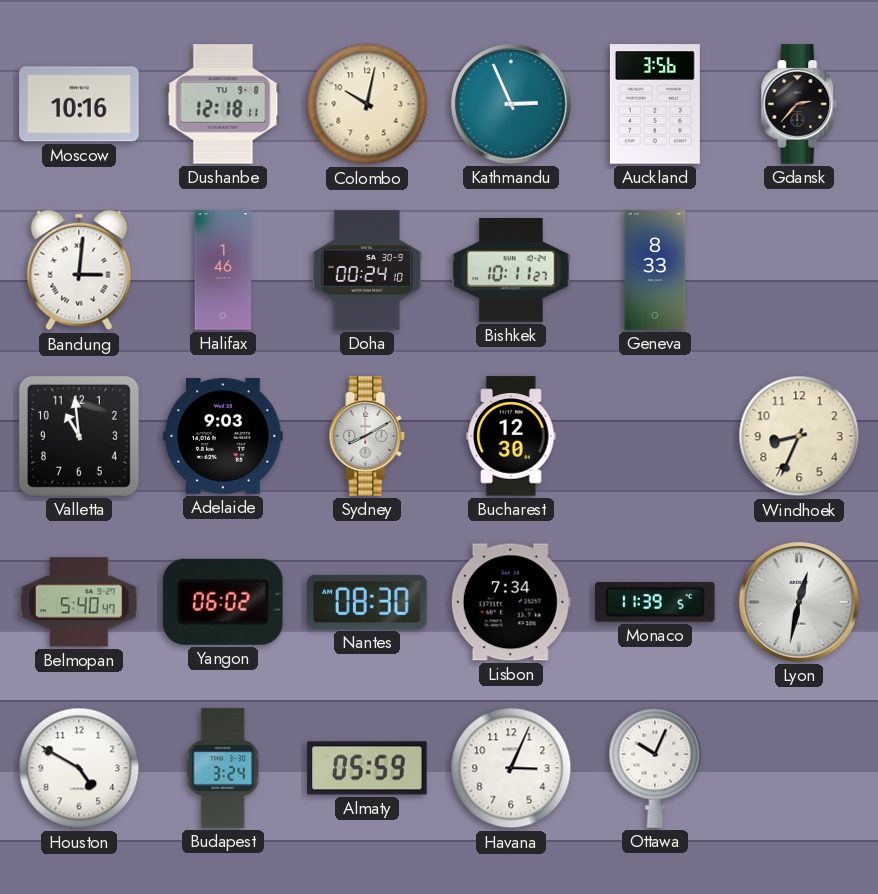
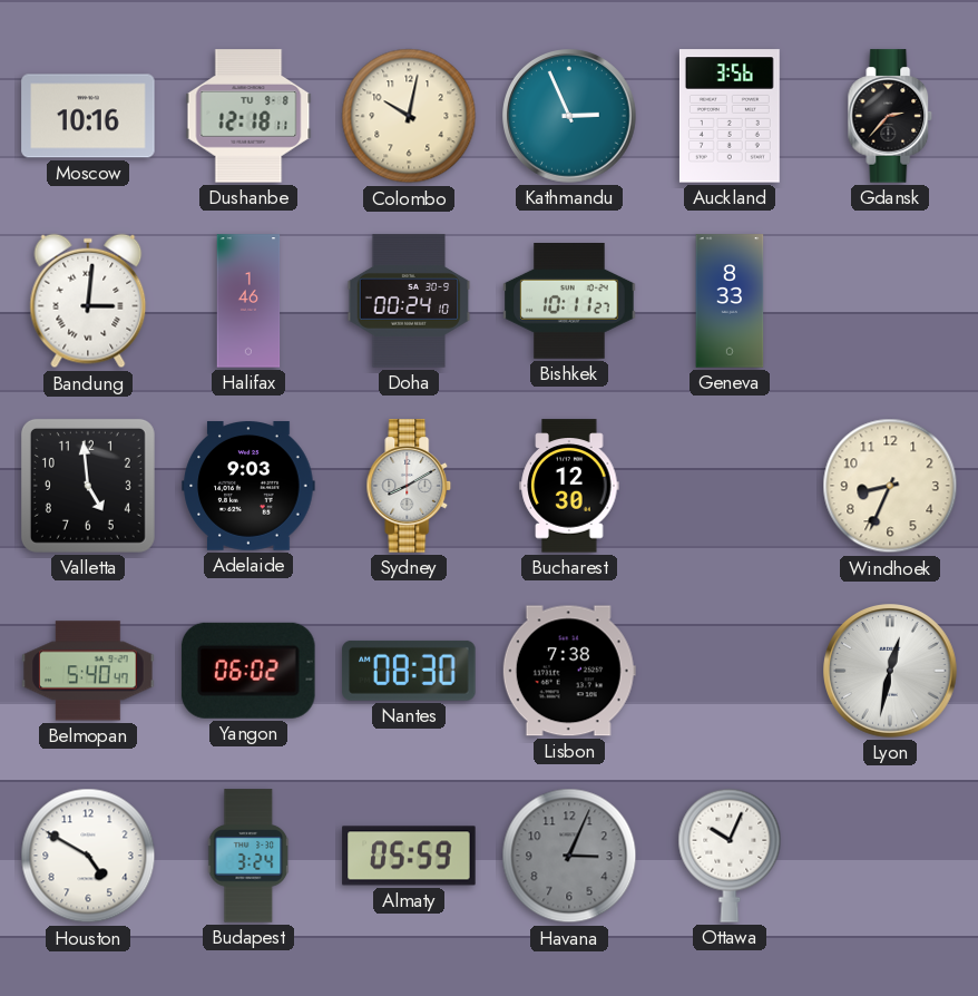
Valletta: 10:59 -> 4:59 (88, 486)
Lisbon: 7:34 -> 7:38 (569, 671)
Monaco: 11:39 -> none (655, 602)
Havana dial: white -> grey (569, 856)
